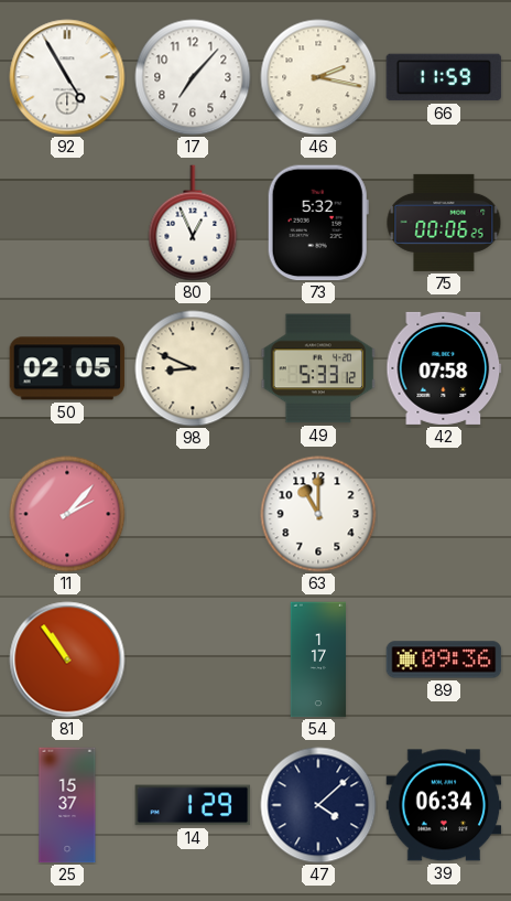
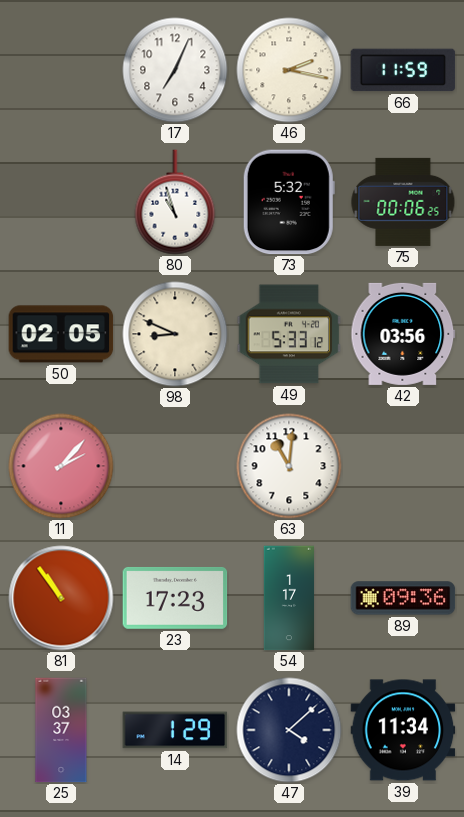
92: 4:55 -> none (67, 77)
17: 7:07 -> 7:04 (175, 70)
80: 12:56 -> 10:57 (175, 202)
42: 07:58 -> 03:56 (403, 334)
63: 11:00 -> 11:01 (289, 466)
23: none -> 17:23 (175, 598)
25: 15:37 -> 03:37 (61, 730)
39: 06:34 -> 11:34 (403, 730)
